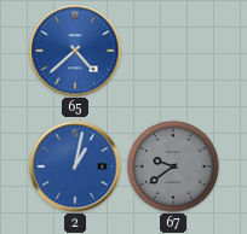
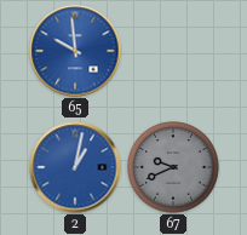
65: 4:38 -> 9:59 (75, 51)
67: 9:39 -> 9:41 (173, 167)
